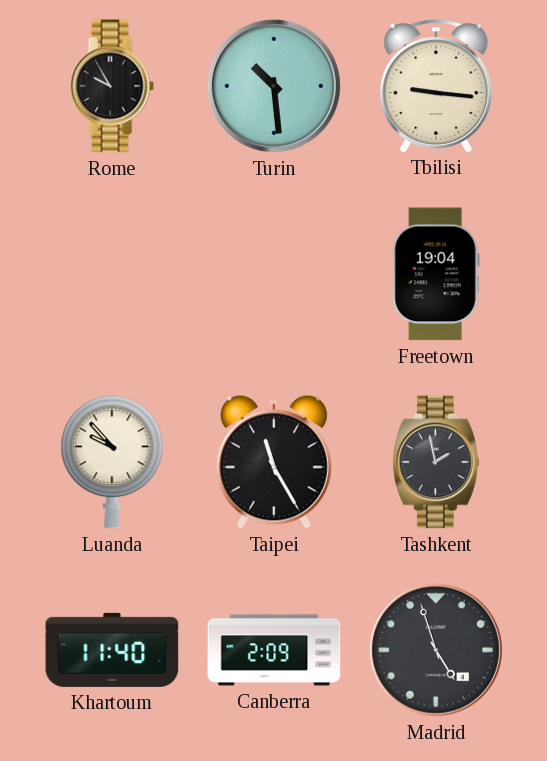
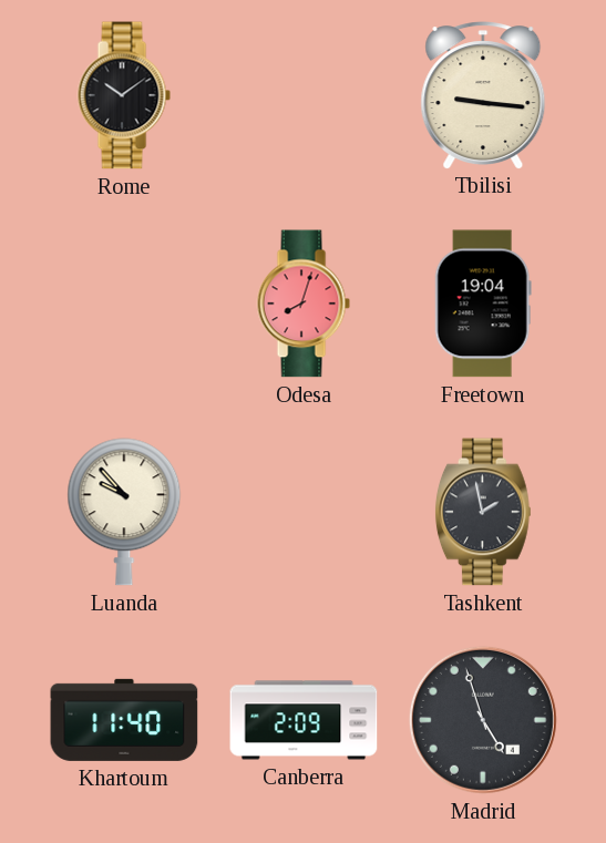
Rome: 9:55 -> 10:09 (124, 95)
Turin: 10:29 -> none (274, 86)
Odesa: none -> 8:03 (304, 304)
Taipei: 11:25 -> none (274, 462)
